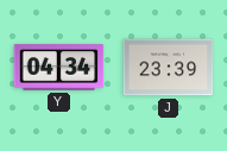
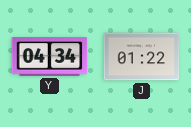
J: 23:39 -> 01:22 (142, 57)
